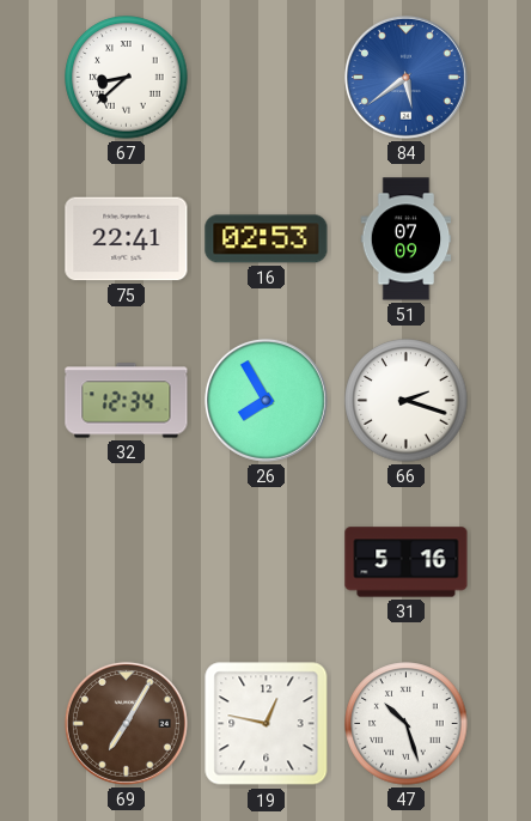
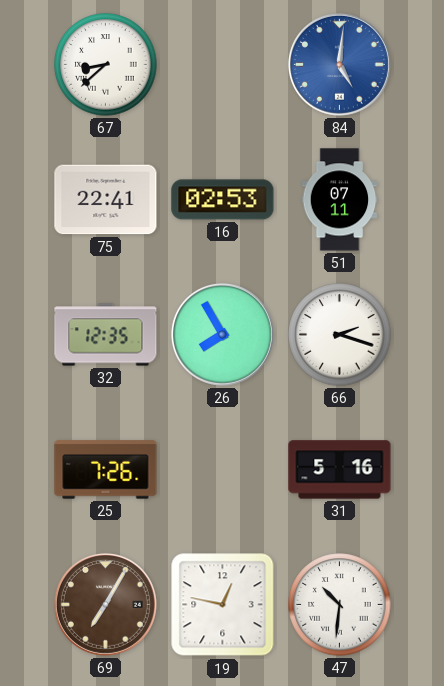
84: 5:39 -> 5:01 (339, 64)
51: 07:09 -> 07:11 (340, 200)
32: 12:34 -> 12:35 (106, 335)
25: none -> 7:26 (106, 470)
47: 10:27 -> 10:31 (340, 605)
